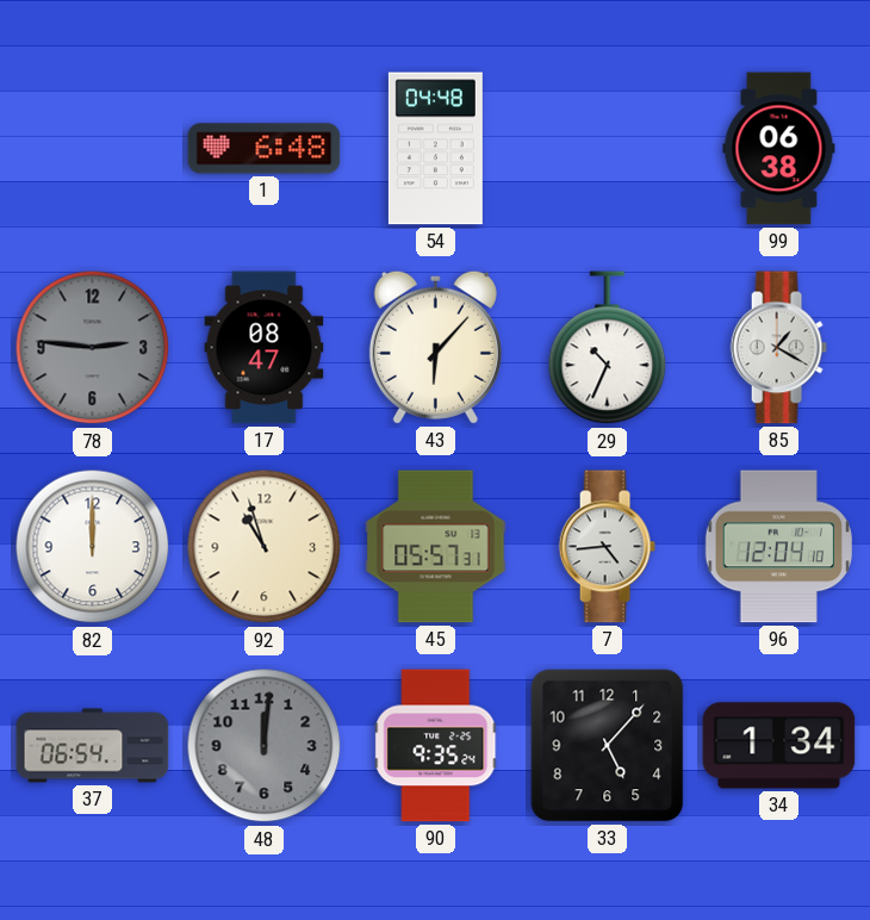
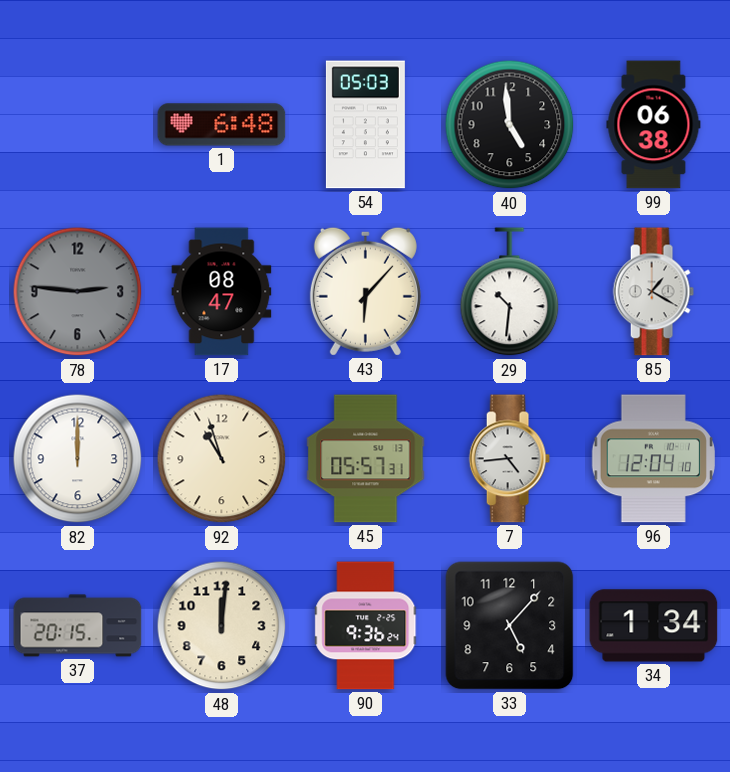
54: 04:48 -> 05:03 (365, 125)
40: none -> 4:59 (510, 125)
29: 10:34 -> 10:31 (510, 292)
37: 06:54 -> 20:15 (78, 626)
48 dial: grey -> cream (222, 626)
90: 9:35 -> 9:36 (366, 626)
